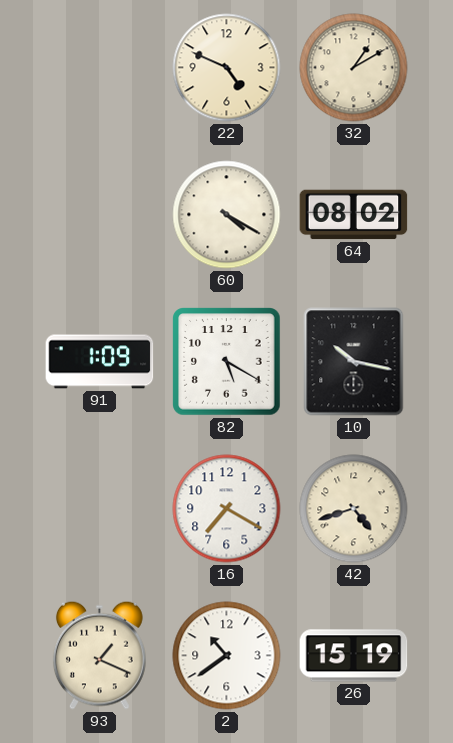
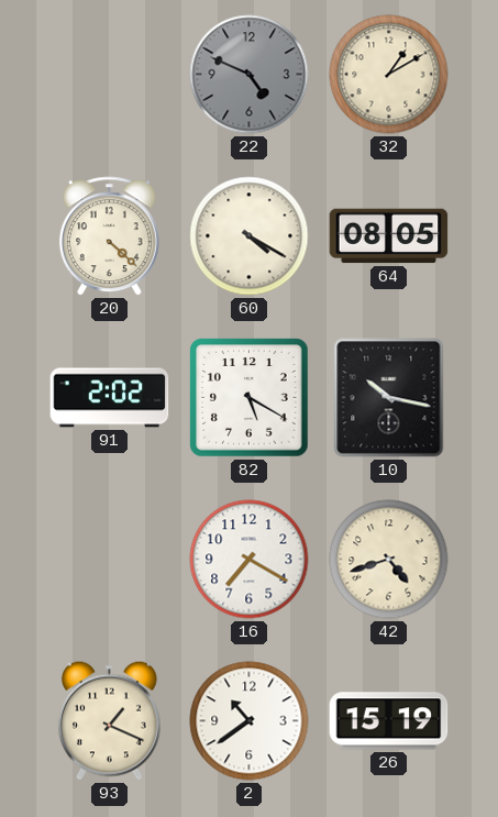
22 dial: cream -> grey (250, 75)
20: none -> 4:22 (109, 236)
64: 08:02 -> 08:05 (389, 236)
91: 1:09 -> 2:02 (110, 398)
